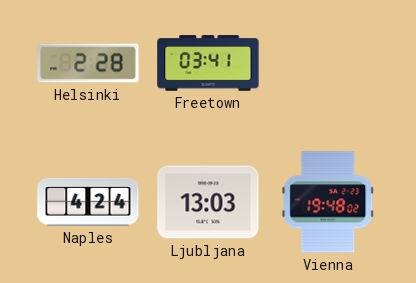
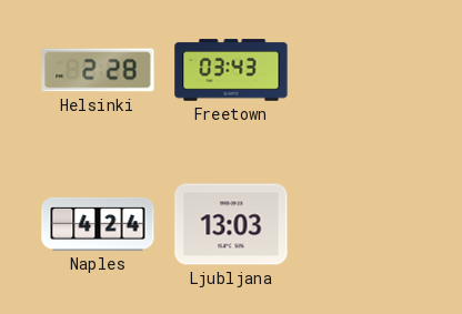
Freetown: 03:41 -> 03:43 (231, 70)
Vienna: 19:48 -> none (328, 202)
